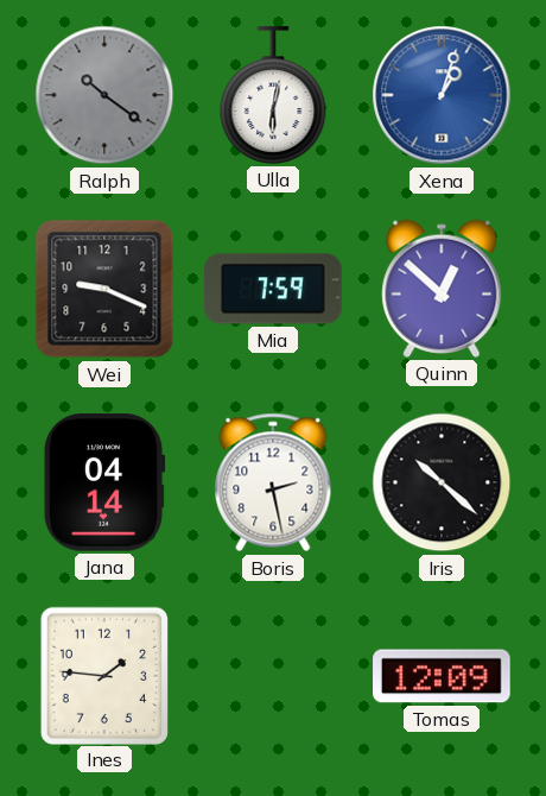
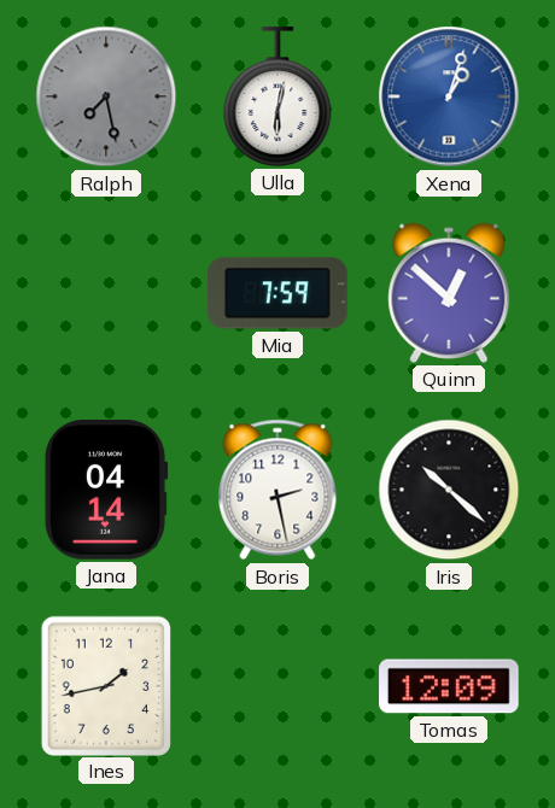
Ralph: 10:21 -> 7:28 (106, 96)
Wei: 9:19 -> none (104, 289)
Ines: 1:46 -> 1:43 (105, 685)
